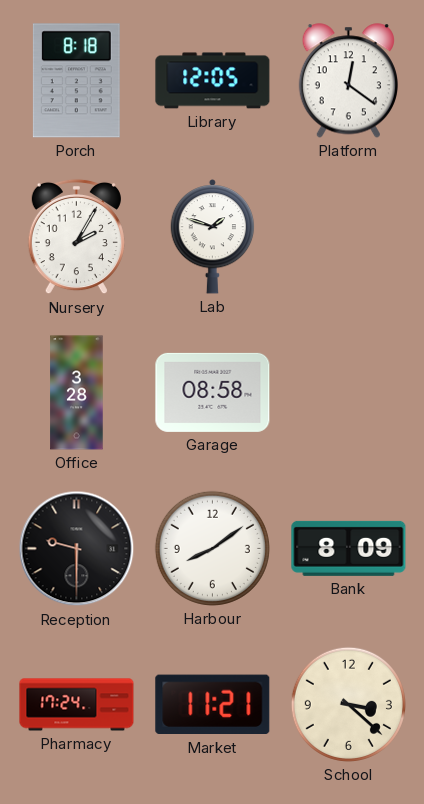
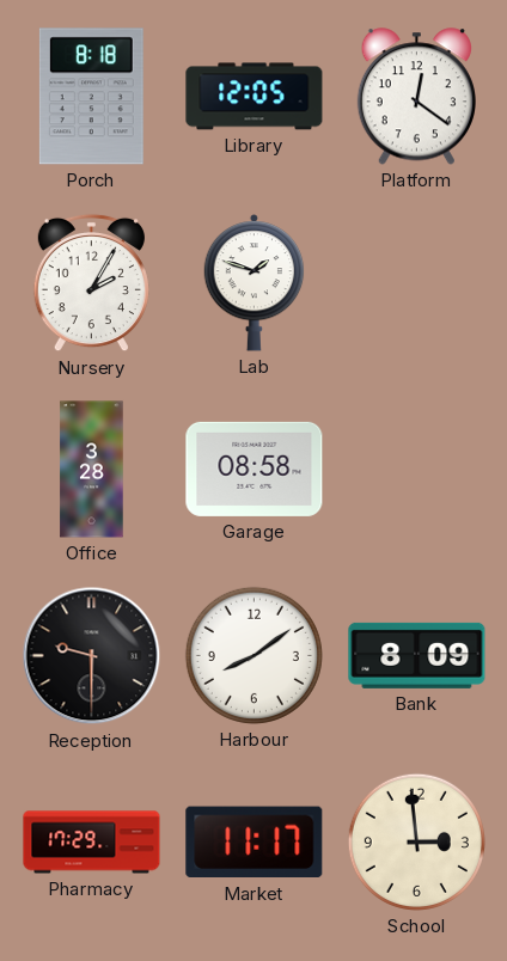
Pharmacy: 17:24 -> 17:29 (92, 843)
Market: 11:21 -> 11:17 (255, 843)
School: 3:22 -> 2:59 (416, 841)
